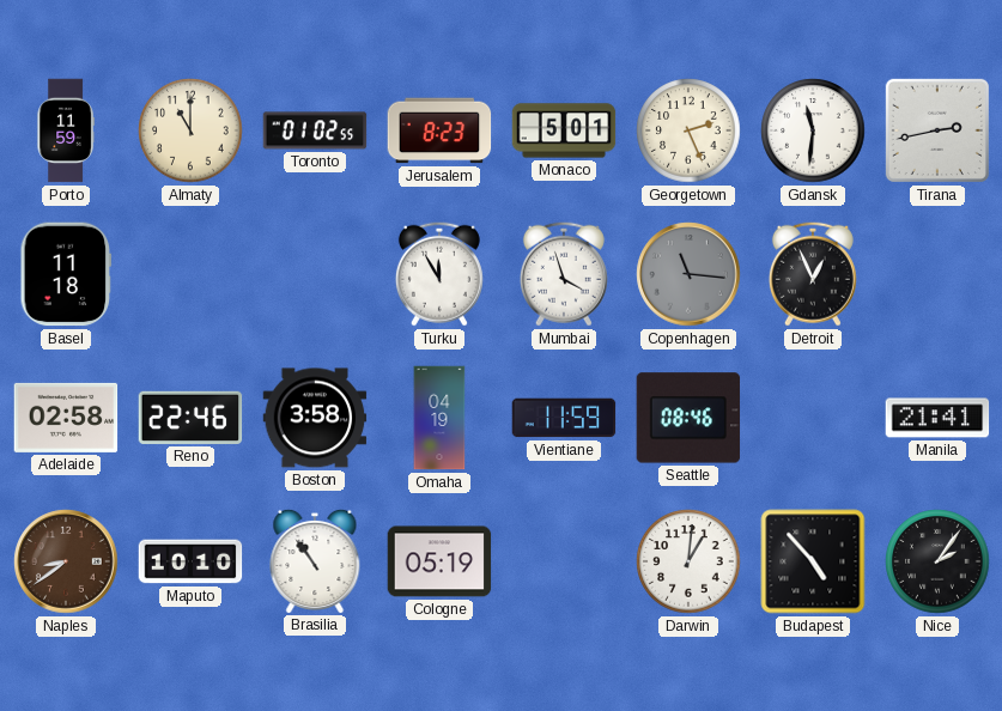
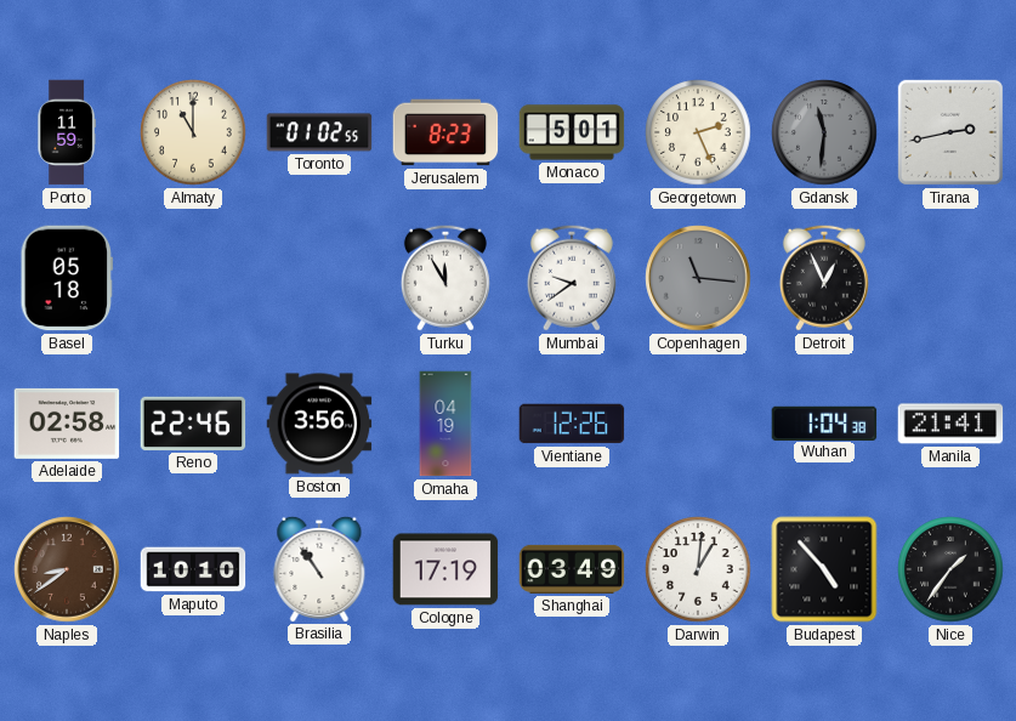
Gdansk dial: white -> grey (824, 132)
Basel: 11:18 -> 05:18 (67, 278)
Mumbai: 3:57 -> 9:39 (572, 278)
Boston: 3:58 -> 3:56 (319, 424)
Vientiane: 11:59 -> 12:26 (572, 424)
Seattle: 08:46 -> none (688, 418)
Wuhan: none -> 1:04 (824, 422)
Cologne: 05:19 -> 17:19 (445, 569)
Shanghai: none -> 03:49 (572, 569)
Nice: 2:06 -> 1:36 (950, 569)
